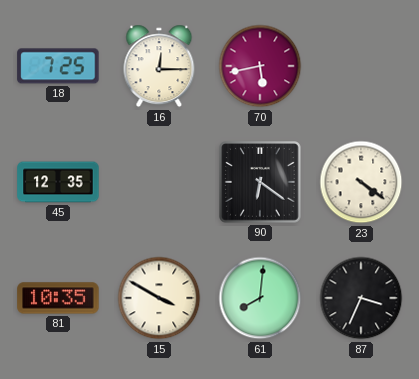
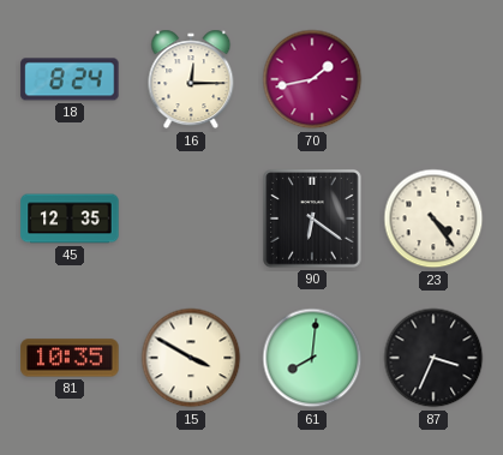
18: 7:25 -> 8:24 (70, 79)
70: 5:43 -> 1:43 (312, 79)
23: 4:21 -> 4:24 (433, 218)
